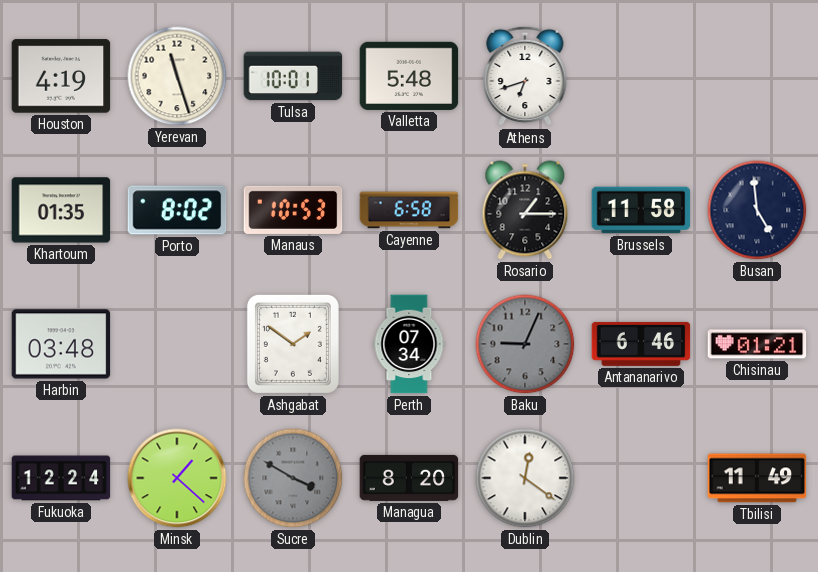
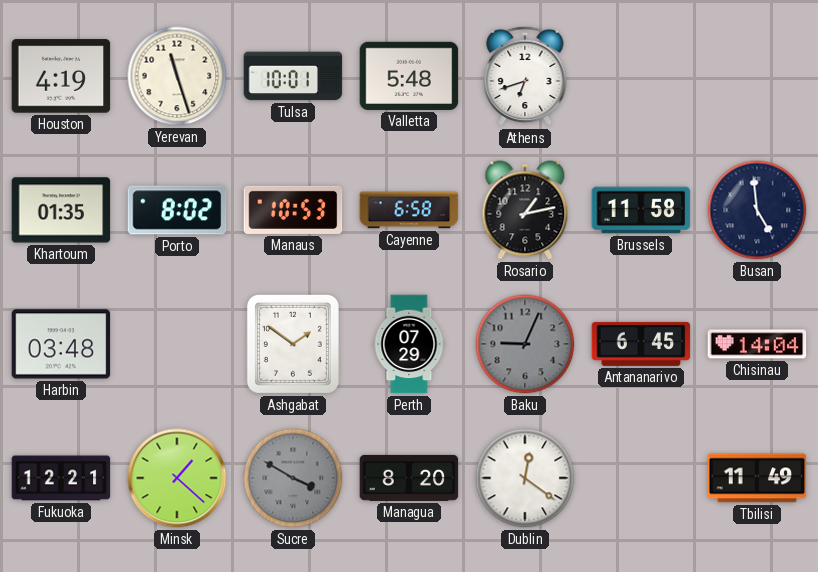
Rosario: 1:15 -> 1:13 (525, 210)
Perth: 07:34 -> 07:29 (409, 344)
Antananarivo: 6:46 -> 6:45 (641, 344)
Chisinau: 01:21 -> 14:04 (757, 344)
Fukuoka: 12:24 -> 12:21 (61, 478)
